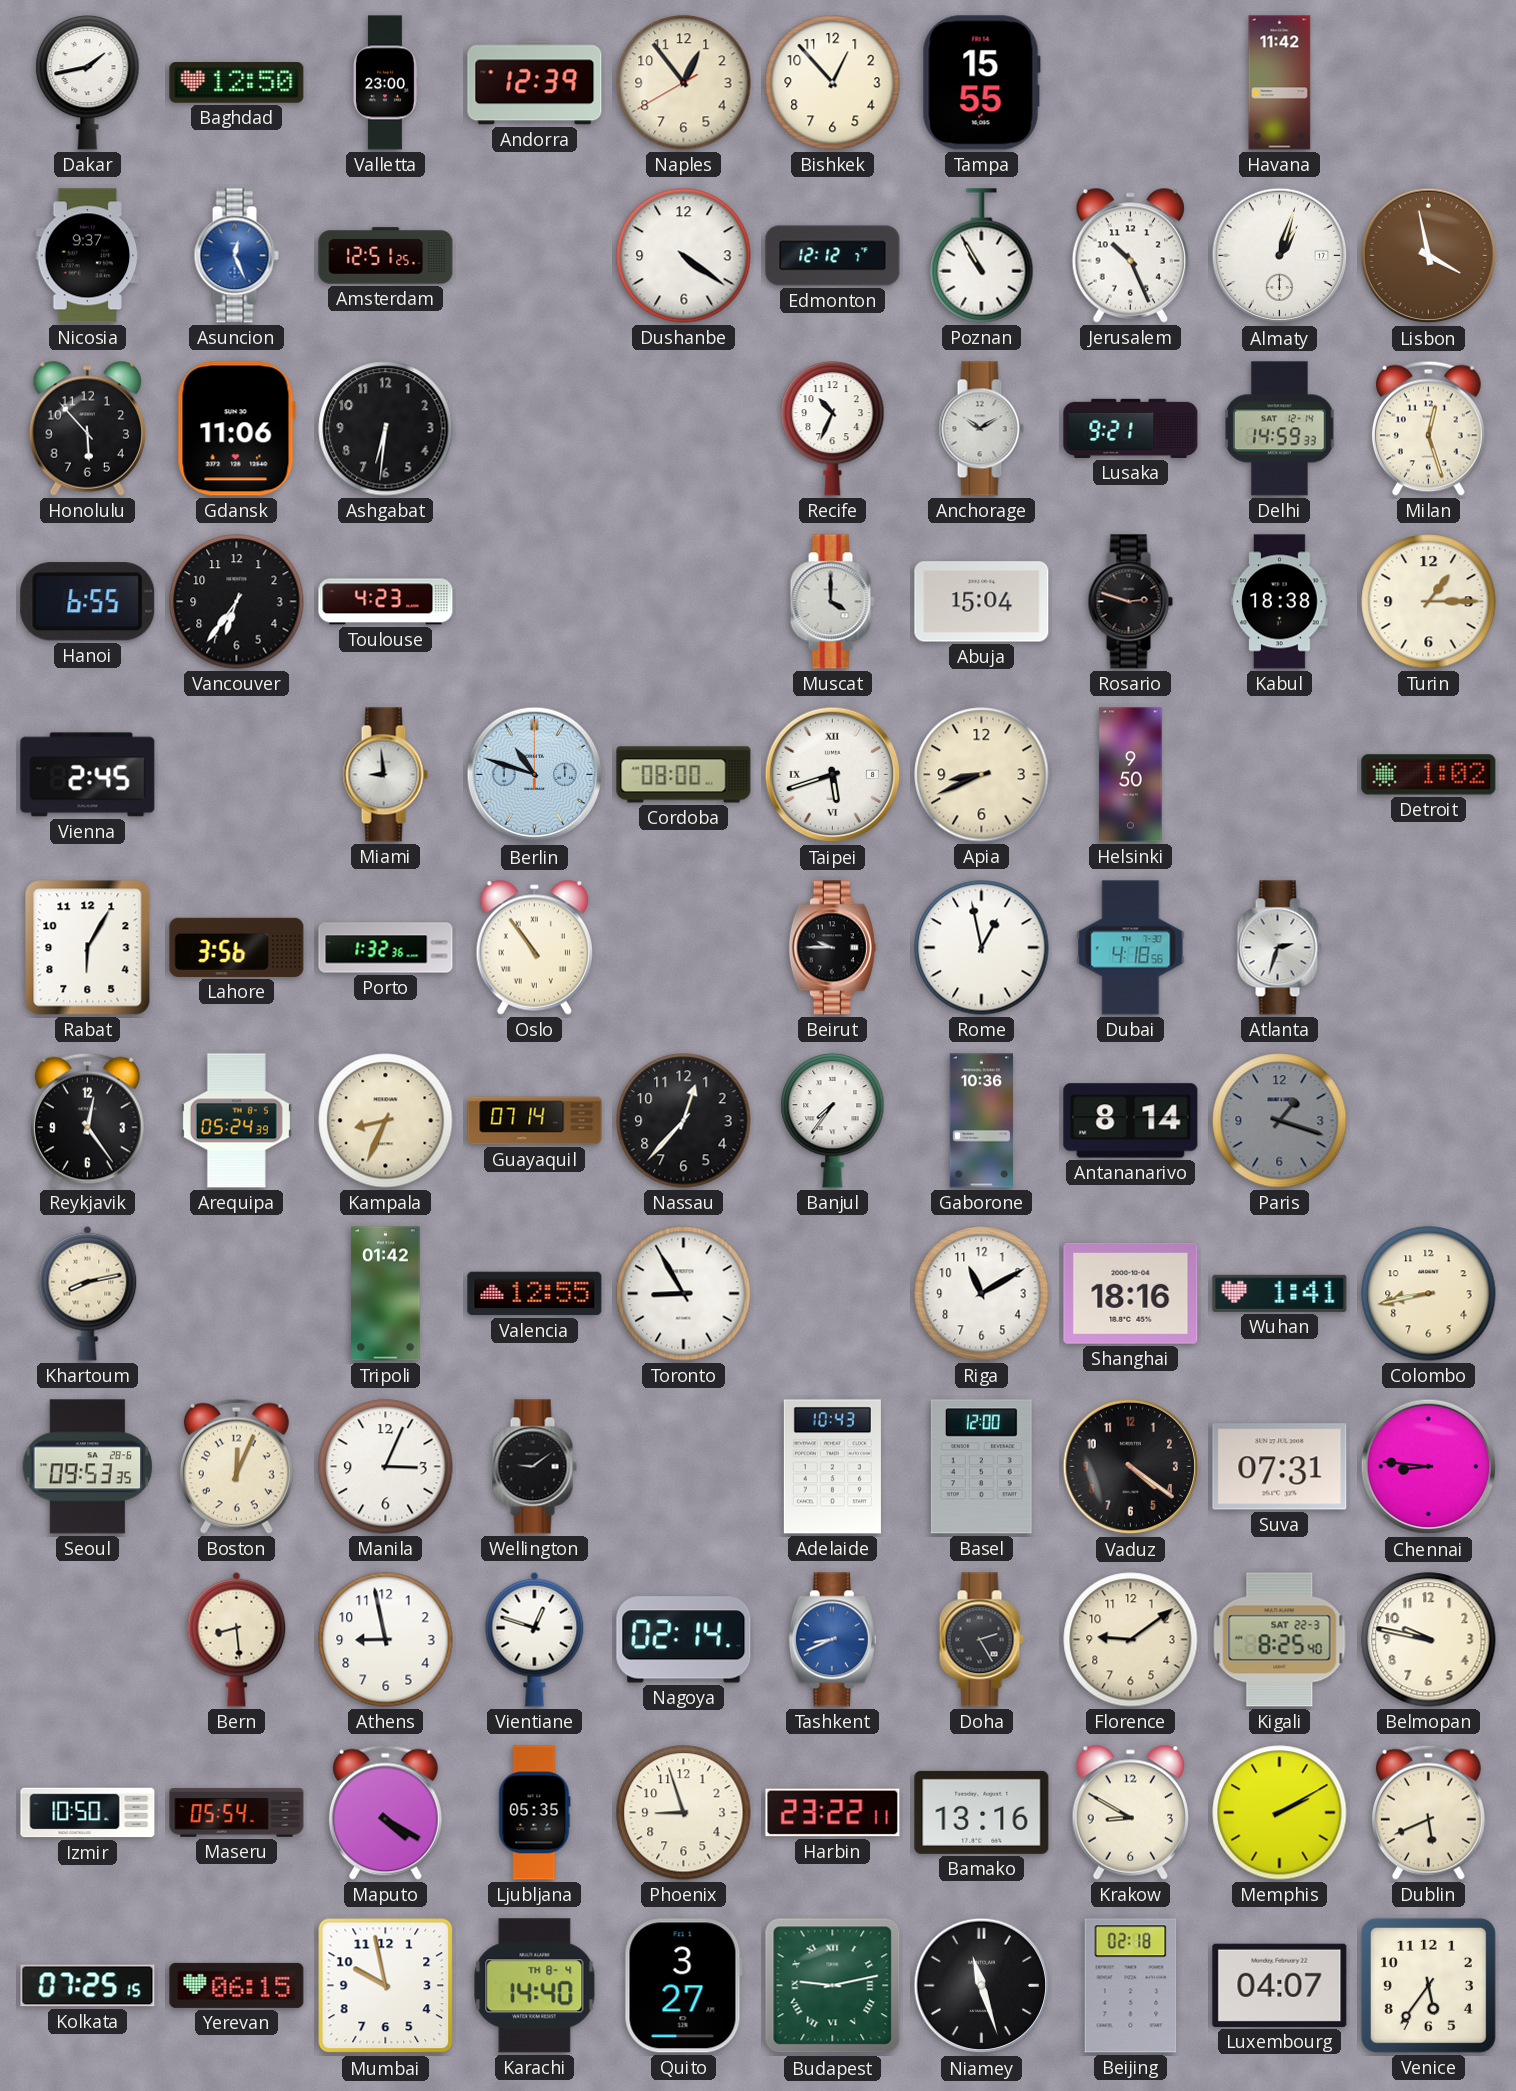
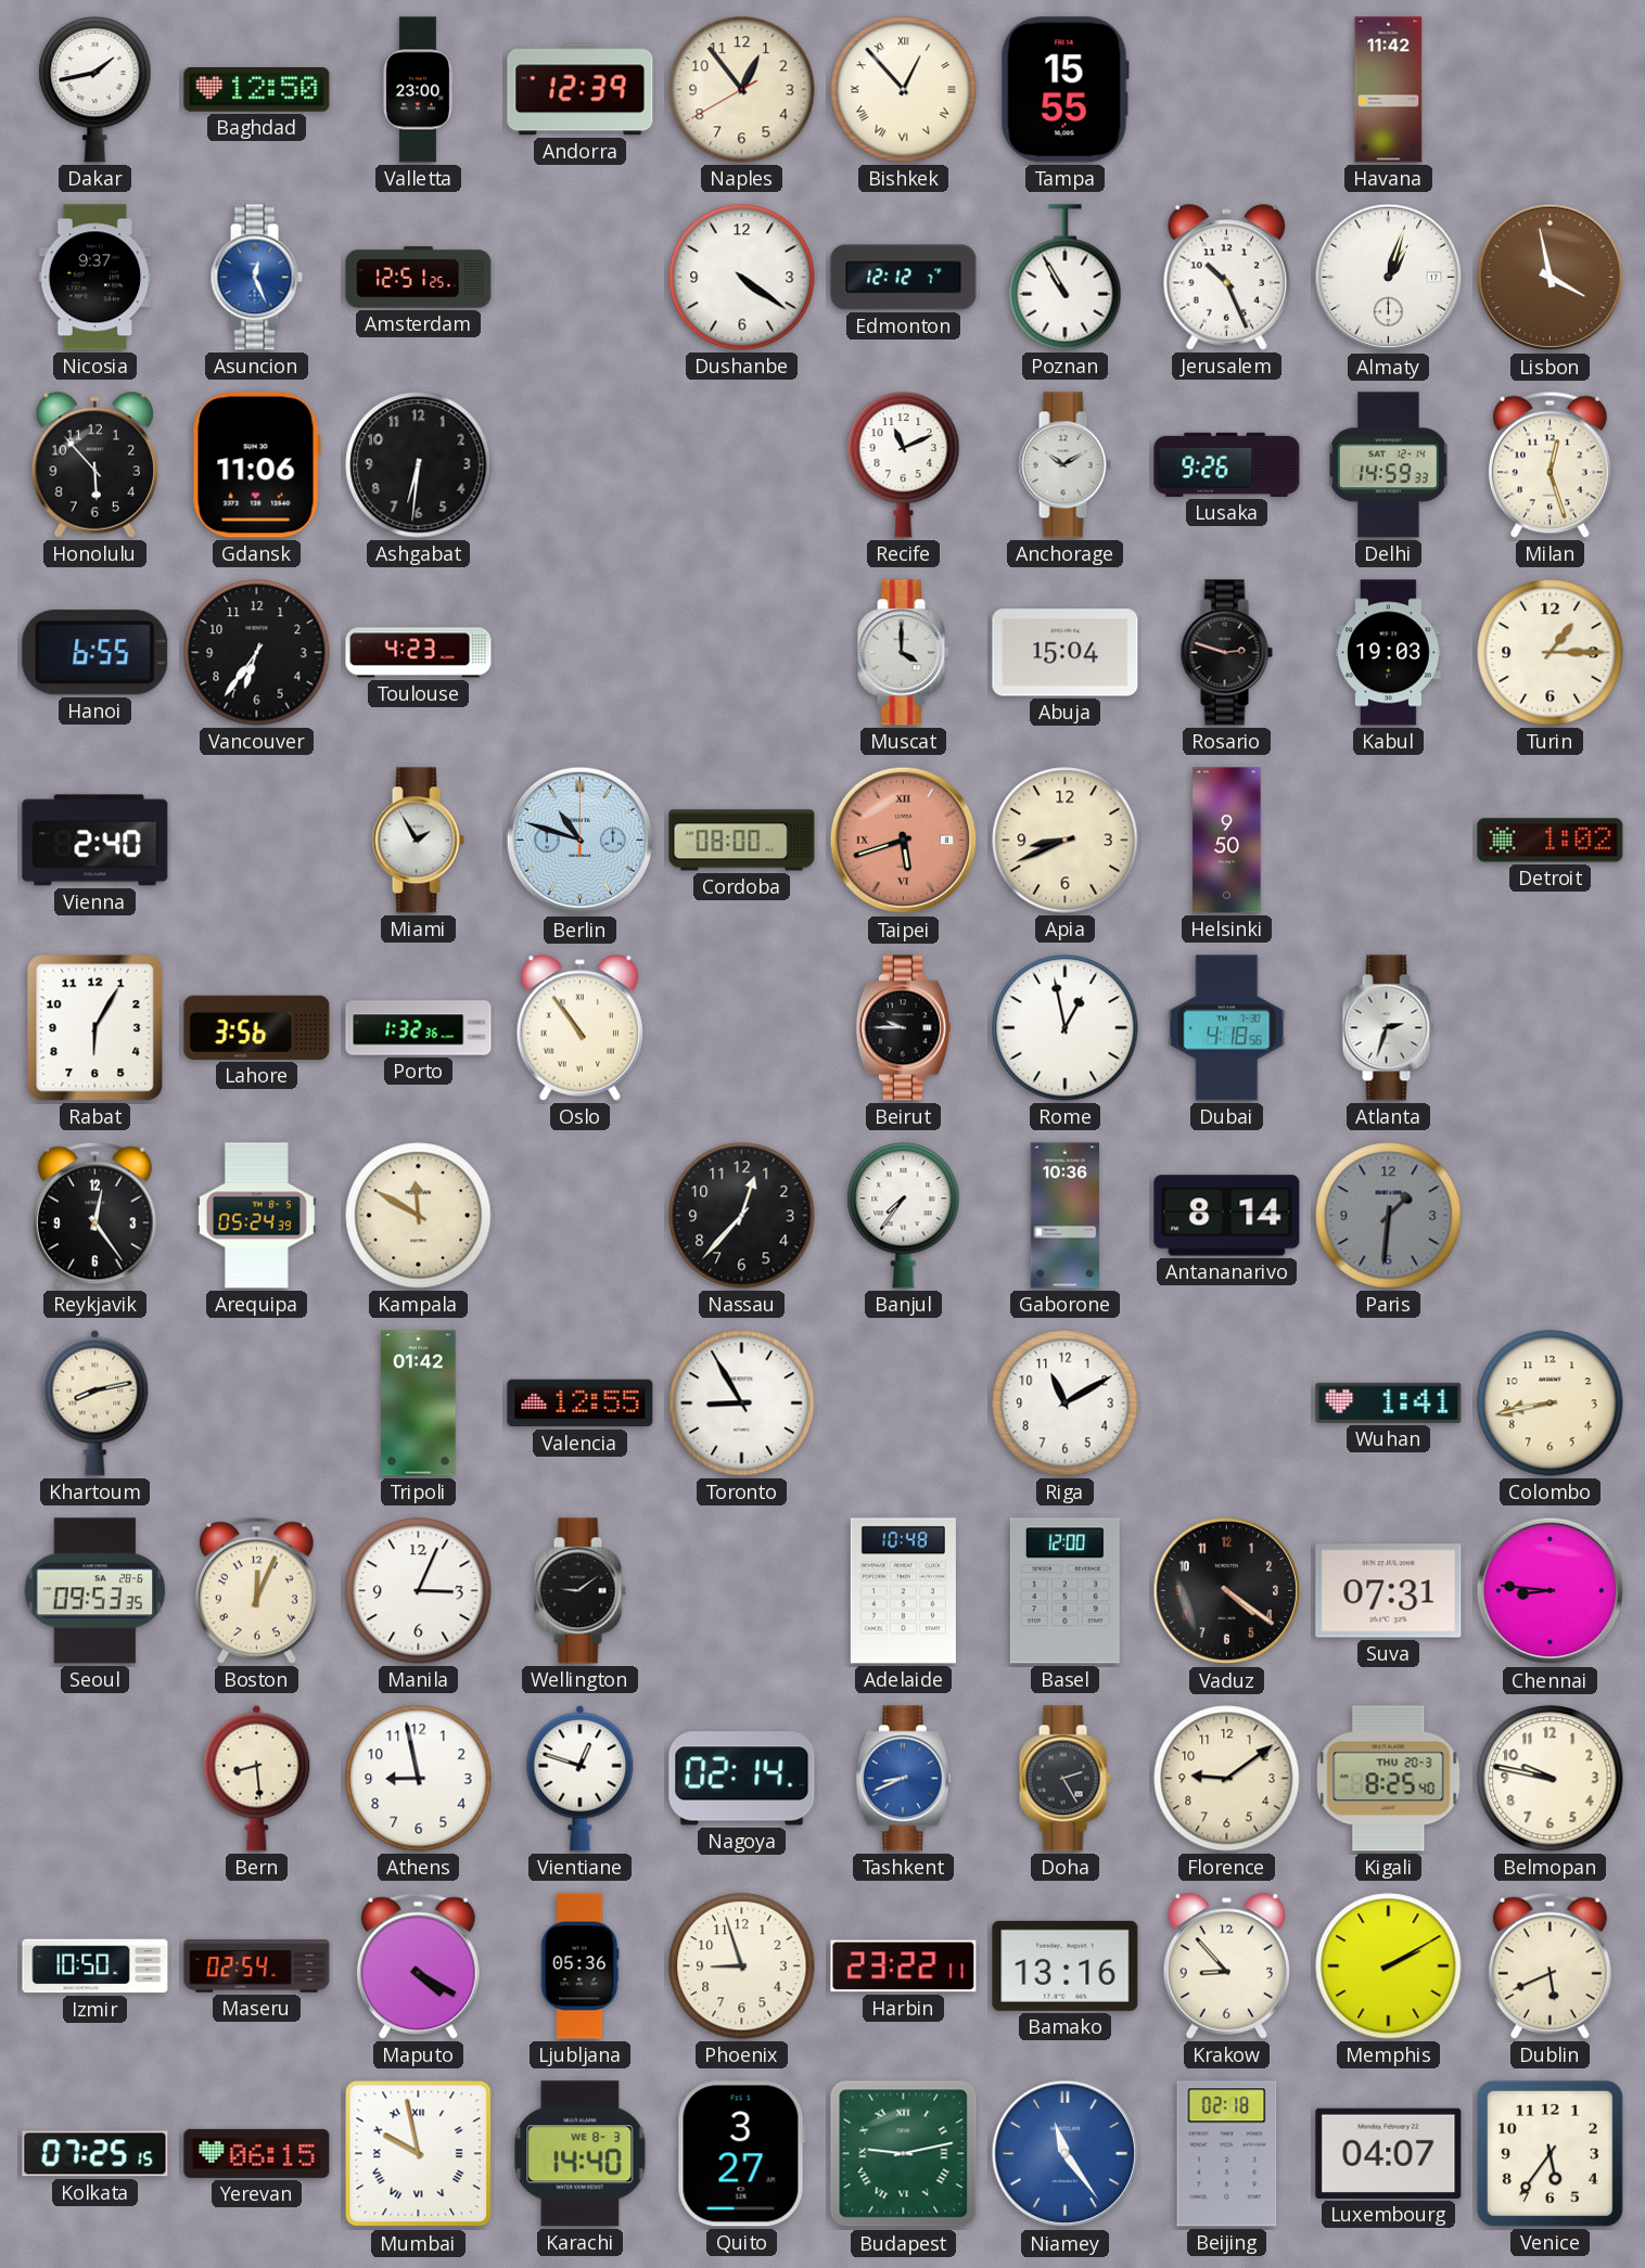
Bishkek numerals: Arabic -> Roman (904, 90)
Recife: 10:34 -> 11:11 (904, 465)
Lusaka: 9:21 -> 9:26 (1227, 464)
Kabul: 18:38 -> 19:03 (1389, 653)
Vienna: 2:45 -> 2:40 (95, 841)
Miami: 8:59 -> 1:55 (418, 841)
Taipei dial: white -> salmon (904, 841)
Kampala: 8:34 -> 11:50 (419, 1216)
Guayaquil: 07:14 -> none (535, 1121)
Paris: 1:18 -> 1:31 (1389, 1216)
Shanghai: 18:16 -> none (1131, 1293)
Adelaide: 10:43 -> 10:48 (903, 1591)
Kigali date: SAT 22-3 -> THU 20-3 (1389, 1779)
Maseru: 05:54 -> 02:54 (257, 1966)
Ljubljana: 05:35 -> 05:36 (579, 1966)
Krakow: 8:50 -> 8:53 (1226, 1965)
Mumbai numerals: Arabic -> Roman (419, 2154)
Karachi date: TH 8-4 -> WE 8-3 (581, 2154)
Niamey: 11:27 -> 11:24 (1066, 2154)
Niamey dial: black -> blue (1066, 2154)
